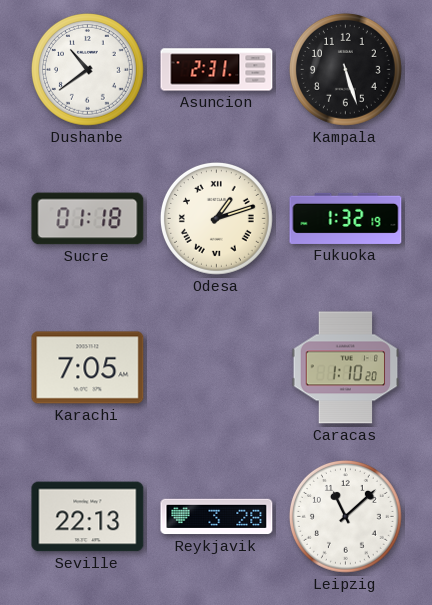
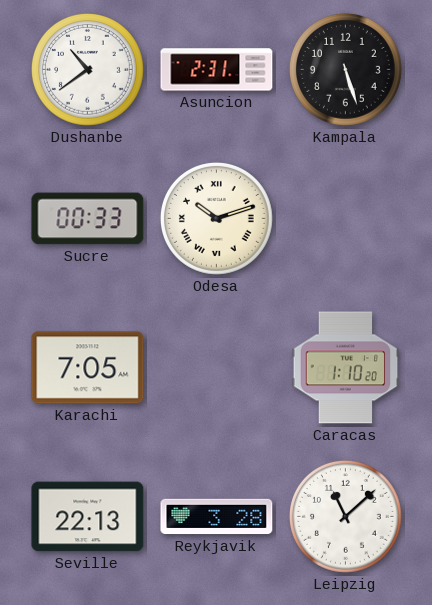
Sucre: 01:18 -> 00:33 (88, 219)
Odesa: 1:12 -> 10:12 (217, 219)
Fukuoka: 1:32 -> none (346, 218)
